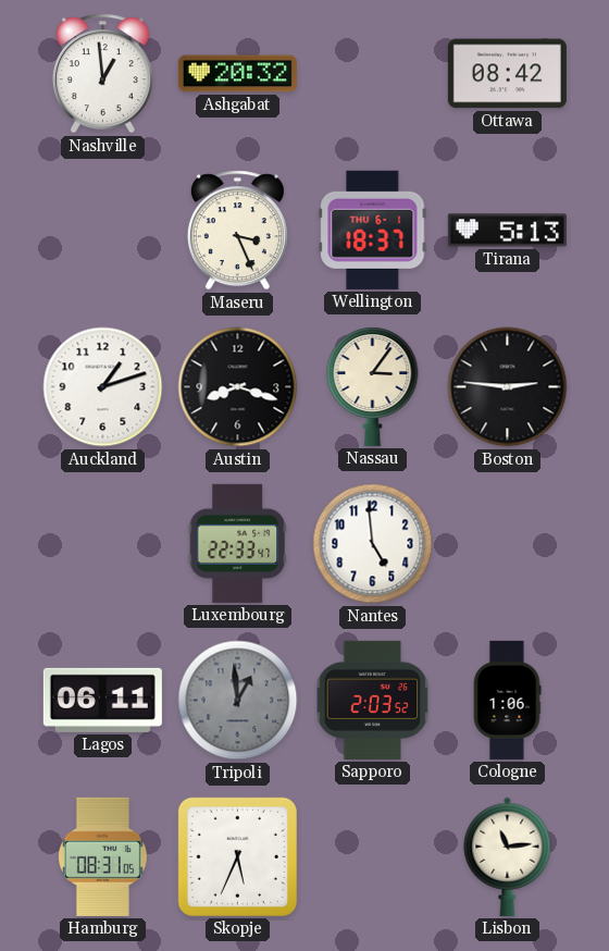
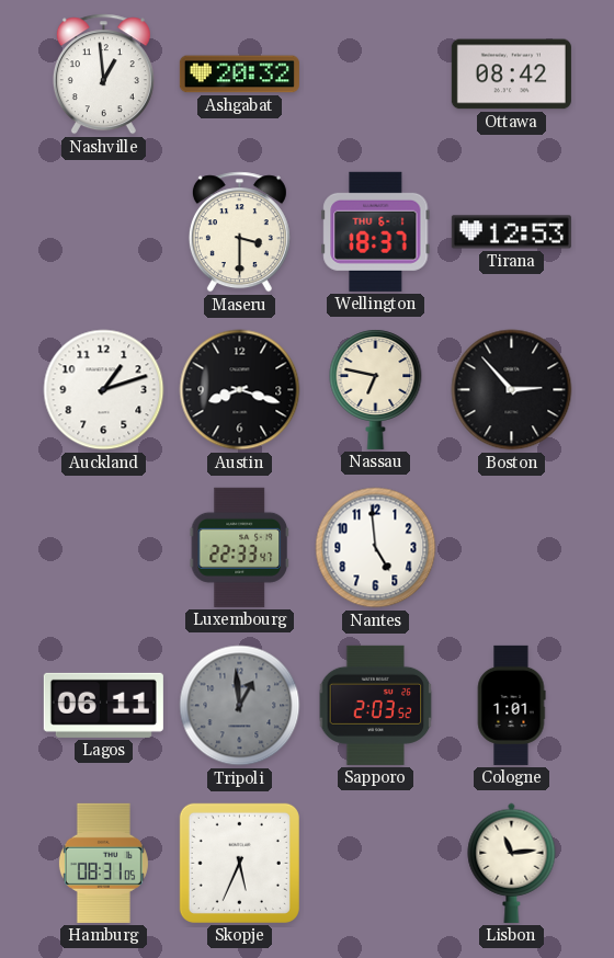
Maseru: 3:26 -> 3:30 (239, 232)
Tirana: 5:13 -> 12:53 (511, 232)
Nassau: 3:06 -> 6:47 (376, 389)
Boston: 2:46 -> 2:53 (512, 390)
Cologne: 1:06 -> 1:01 (511, 705)
